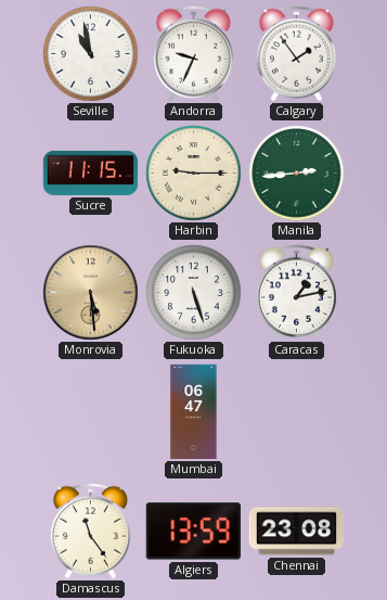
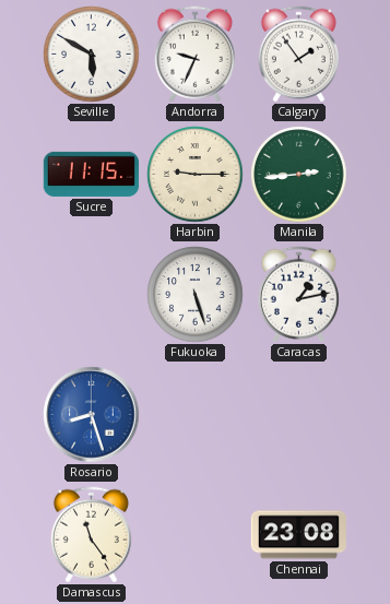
Seville: 10:58 -> 5:50 (92, 55)
Monrovia: 5:29 -> none (91, 293)
Rosario: none -> 8:27 (92, 415)
Mumbai: 06:47 -> none (194, 412)
Algiers: 13:59 -> none (193, 532)
